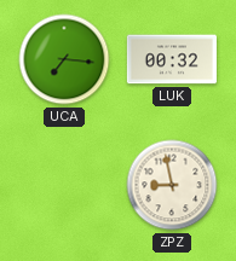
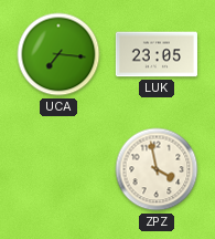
LUK: 00:32 -> 23:05 (157, 54)
ZPZ: 8:58 -> 3:58 (157, 169)
